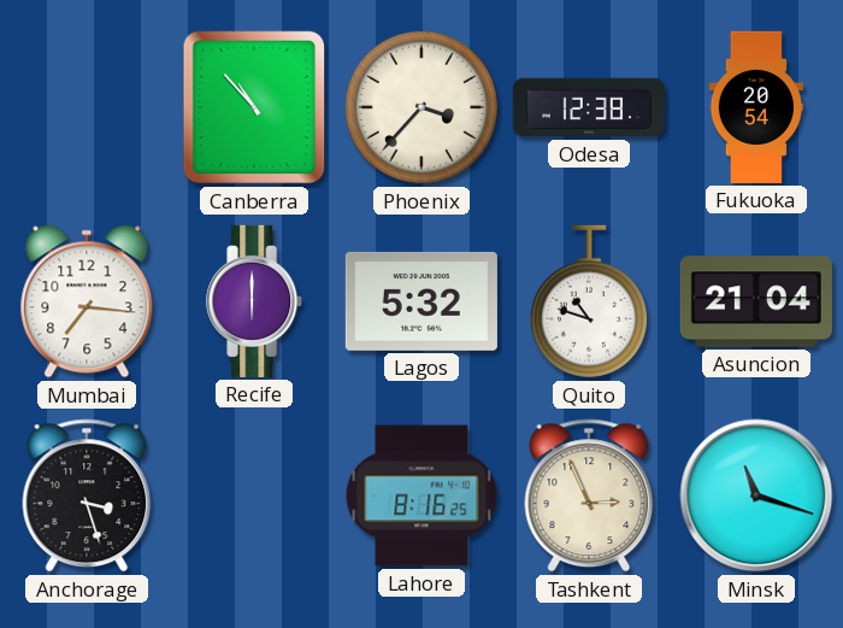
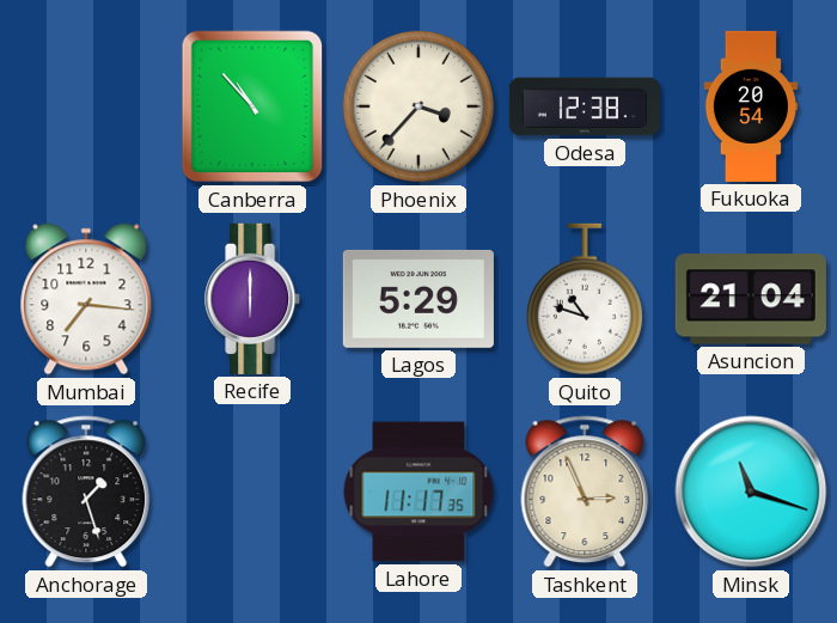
Lagos: 5:32 -> 5:29 (418, 299)
Anchorage: 3:27 -> 1:27 (86, 491)
Lahore: 8:16 -> 11:17 (418, 491)
